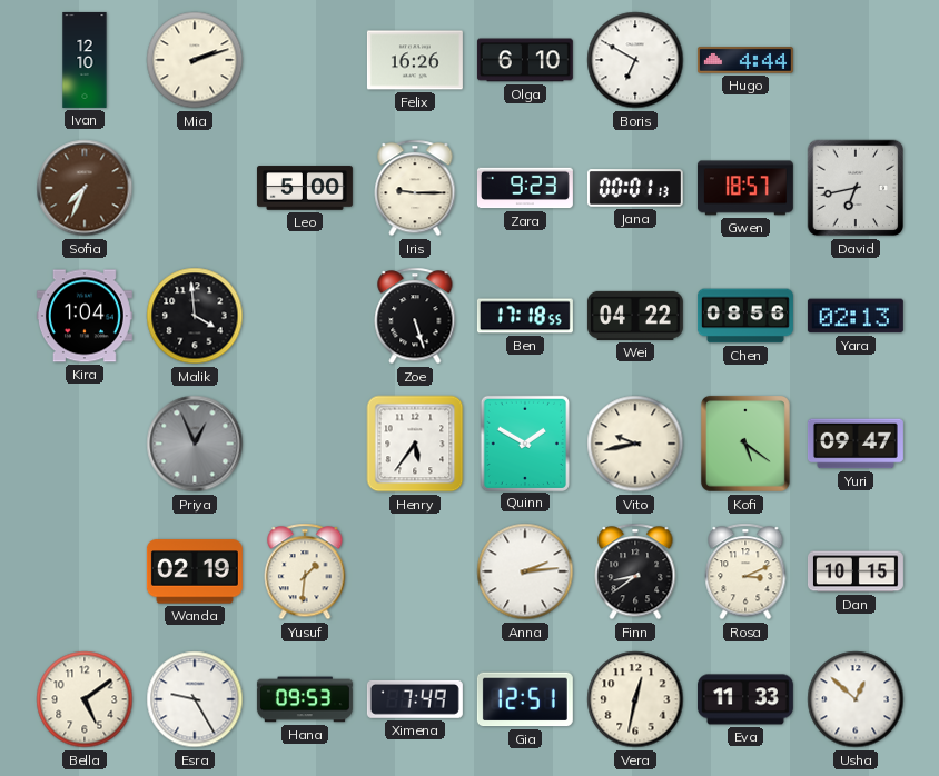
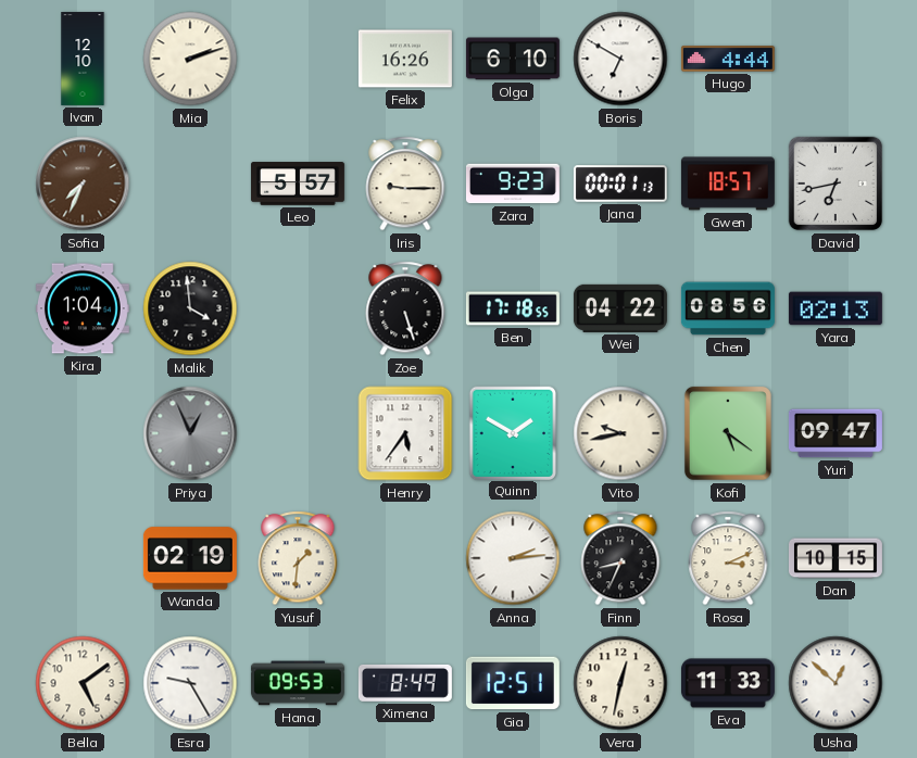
Leo: 5:00 -> 5:57 (298, 184)
Finn: 8:39 -> 8:34 (620, 558)
Ximena: 7:49 -> 8:49 (405, 683)
